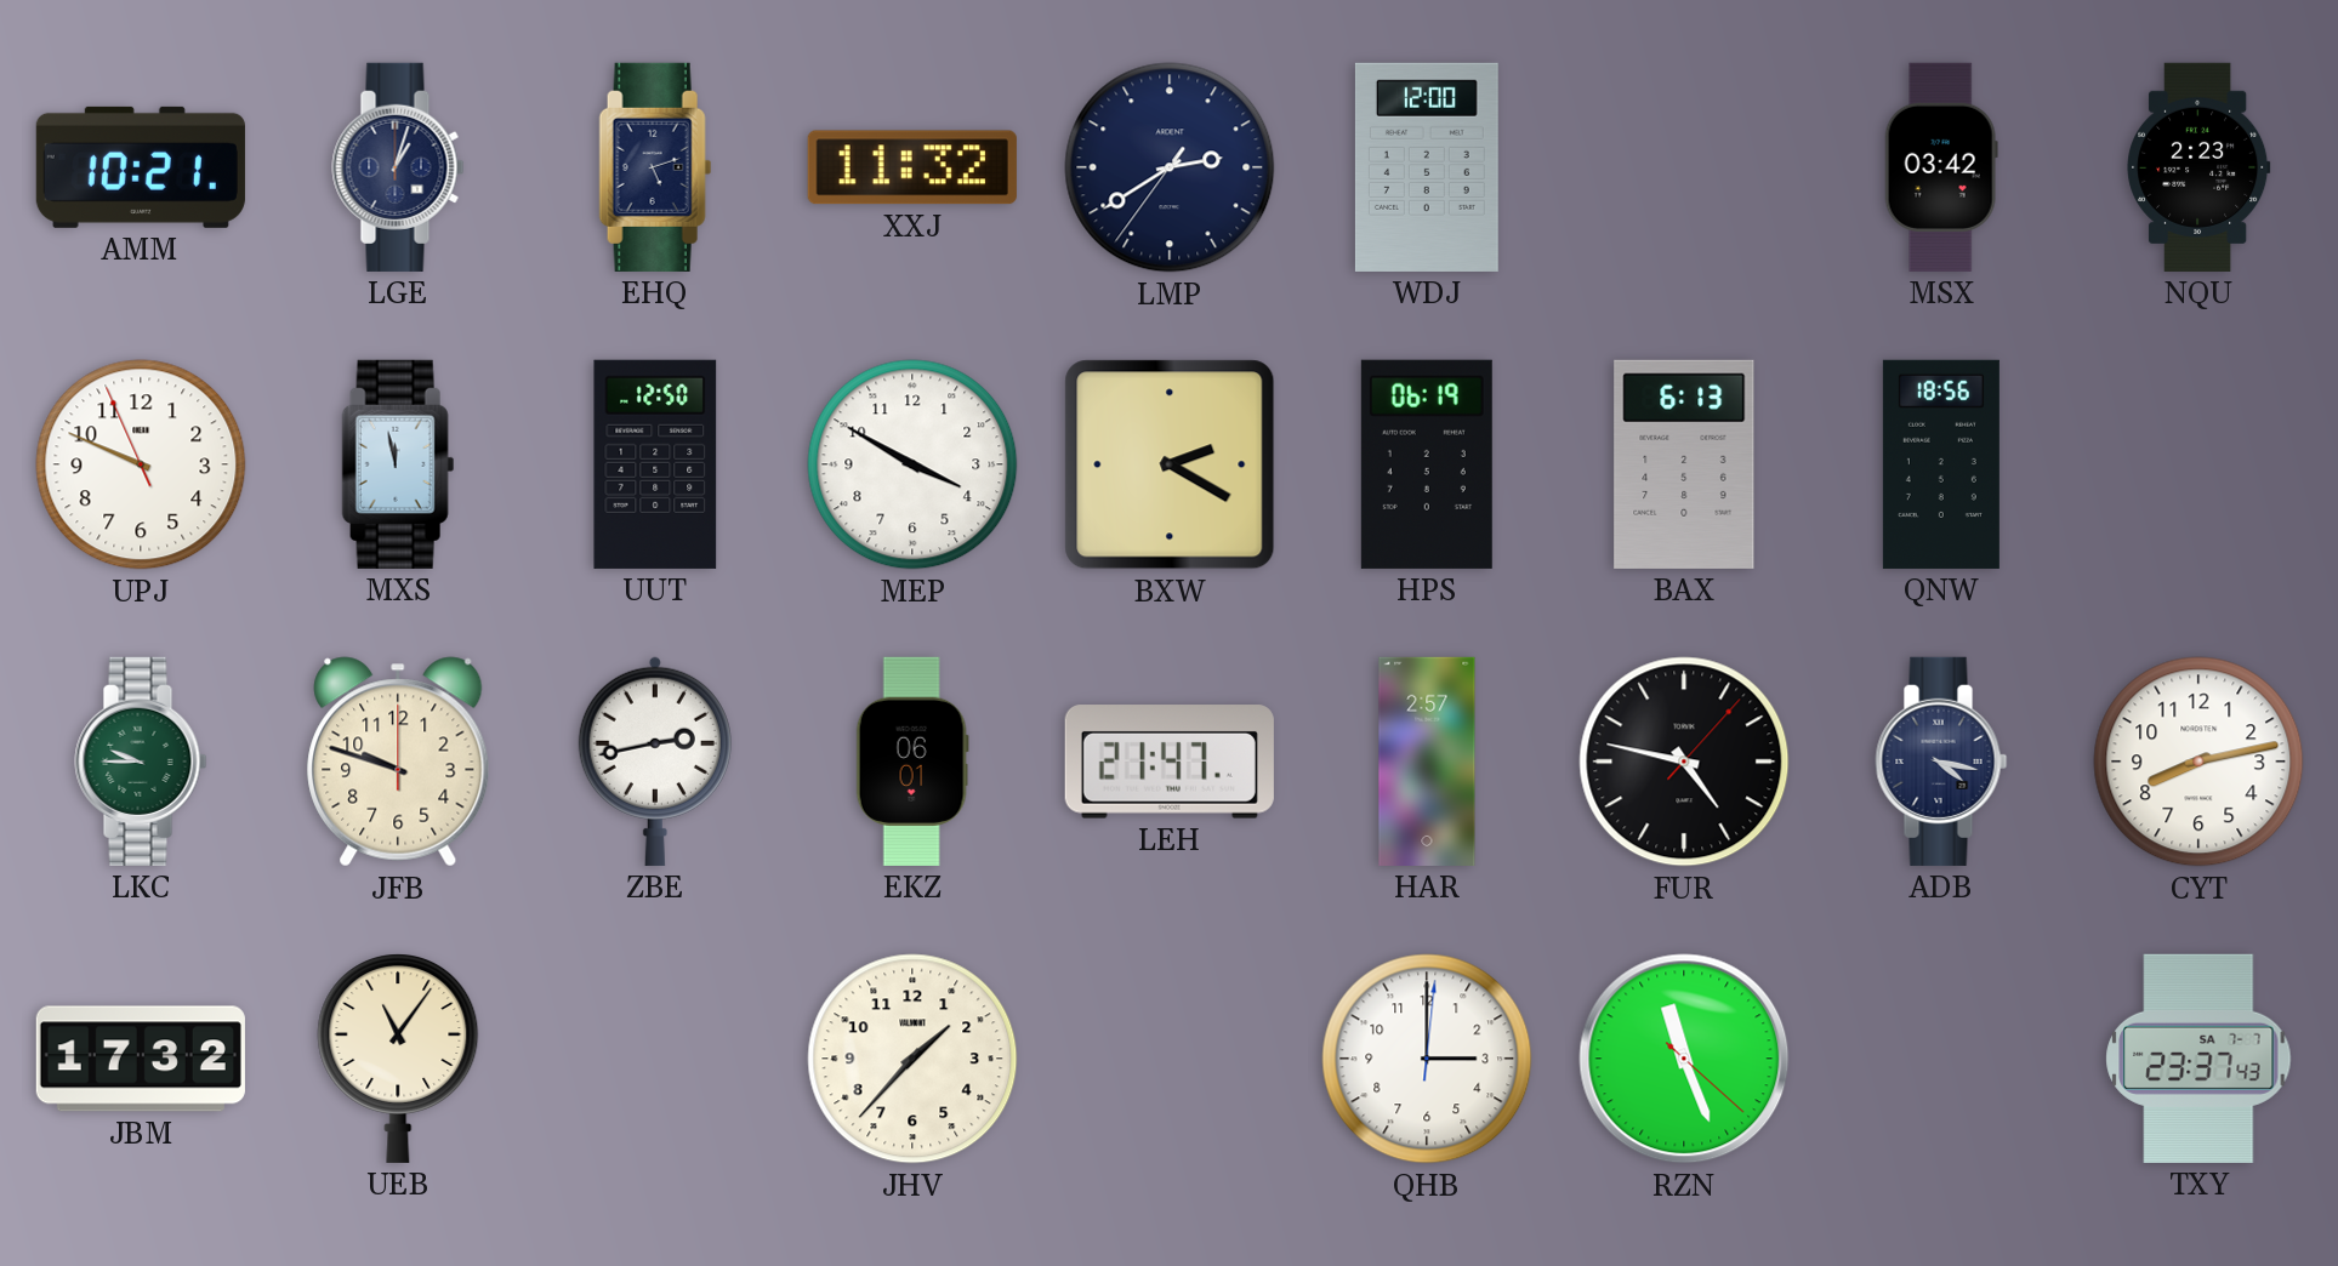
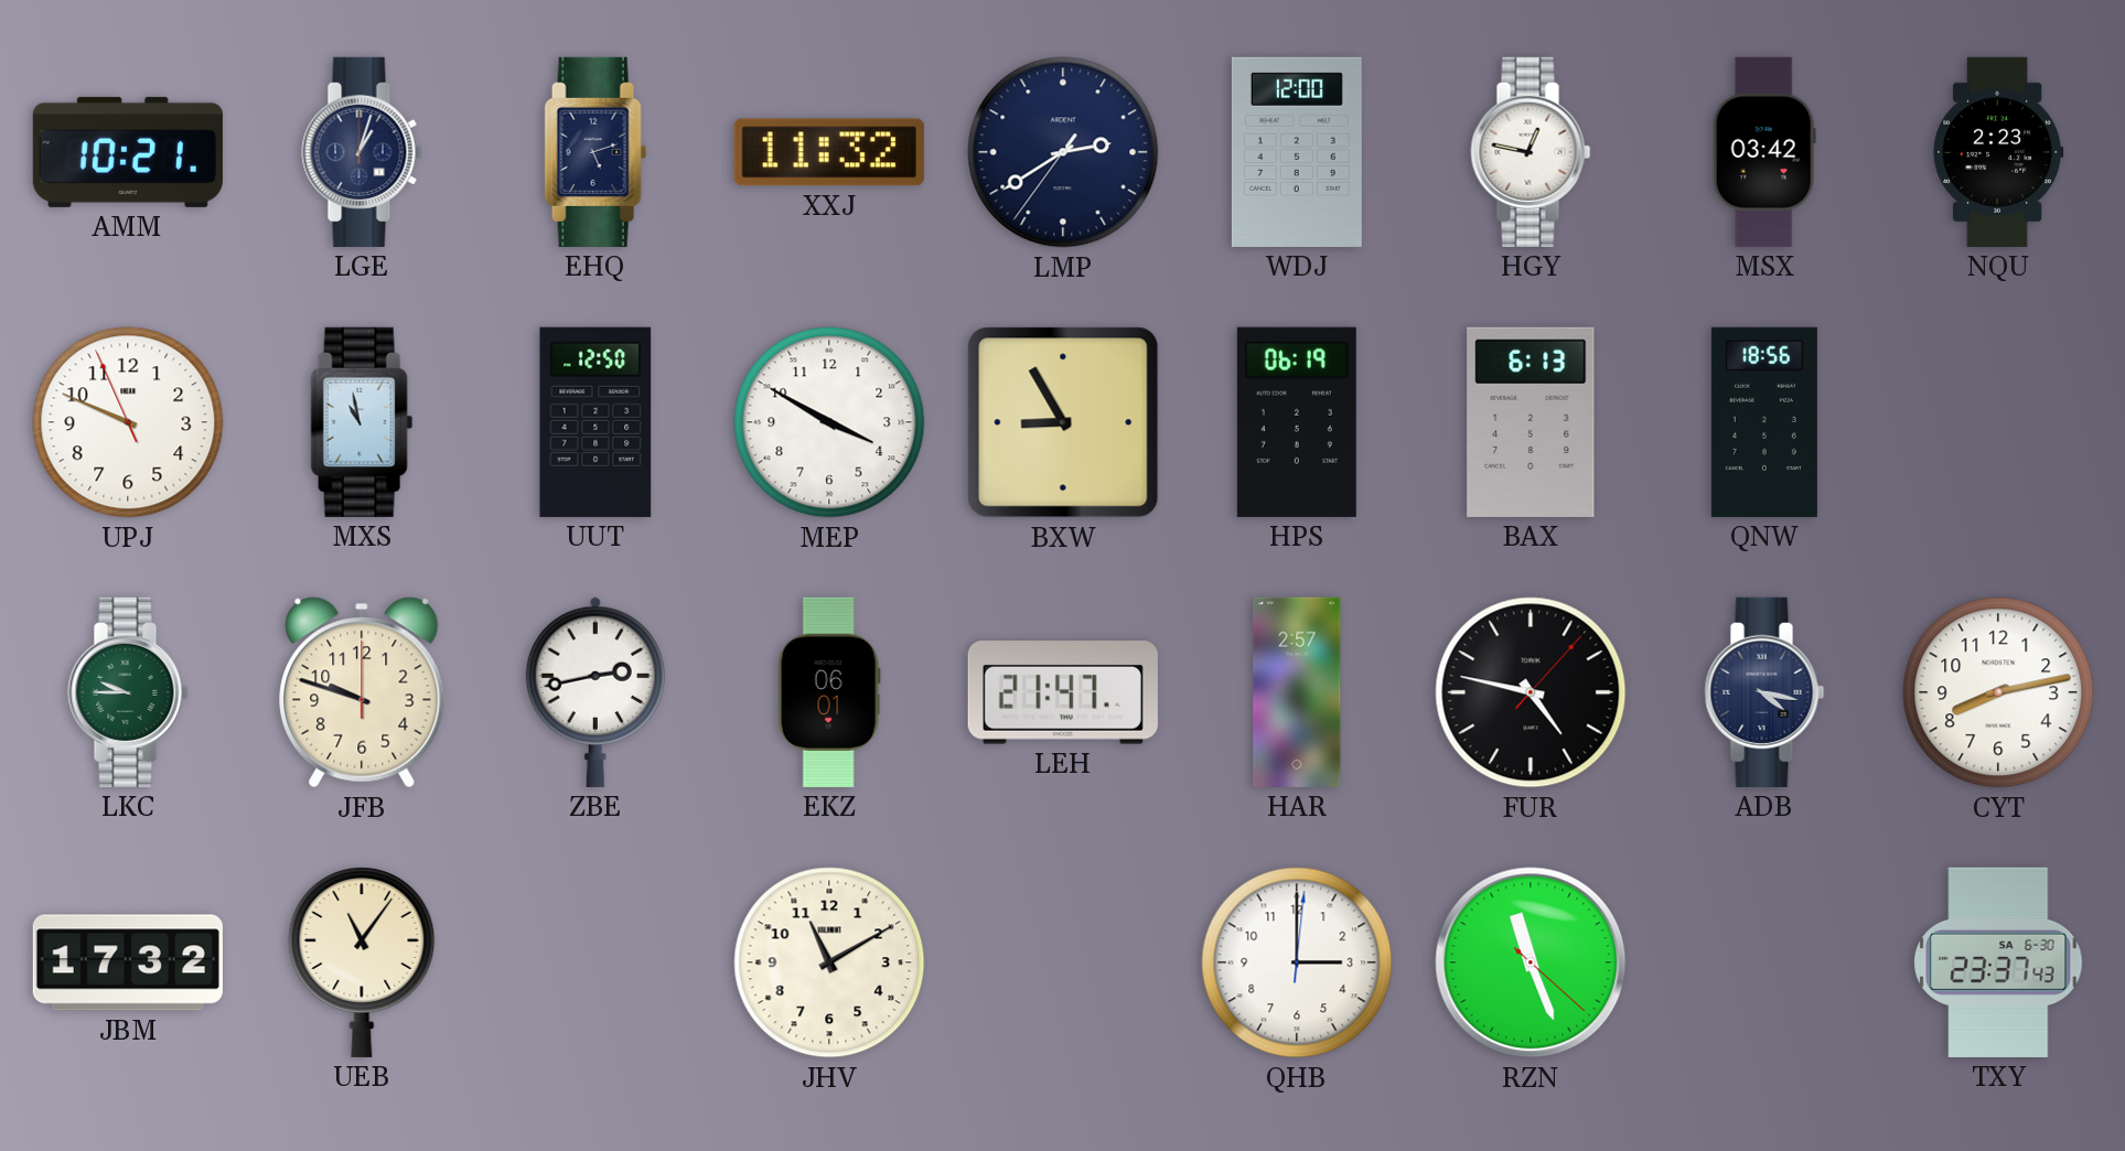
HGY: none -> 12:47 (1531, 152)
MXS: 11:58 -> 10:58 (362, 422)
BXW: 2:20 -> 8:55 (1063, 422)
JHV: 1:37 -> 11:10 (829, 962)
TXY date: SA 7-7 -> SA 6-30 (1998, 962)
